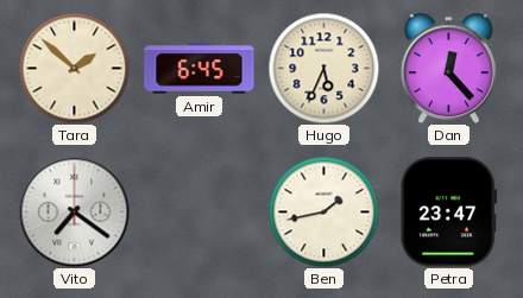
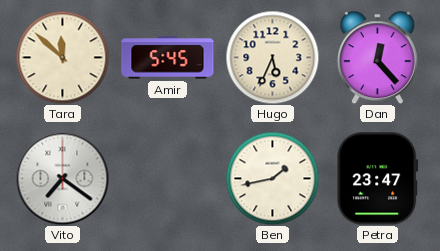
Tara: 1:52 -> 11:52 (62, 57)
Amir: 6:45 -> 5:45 (168, 58)
